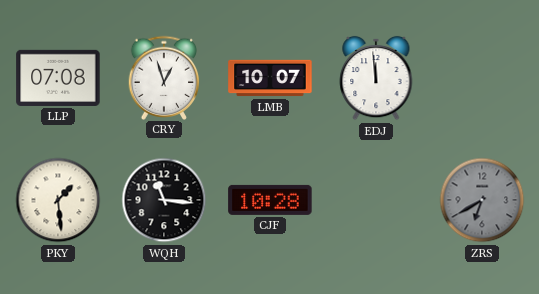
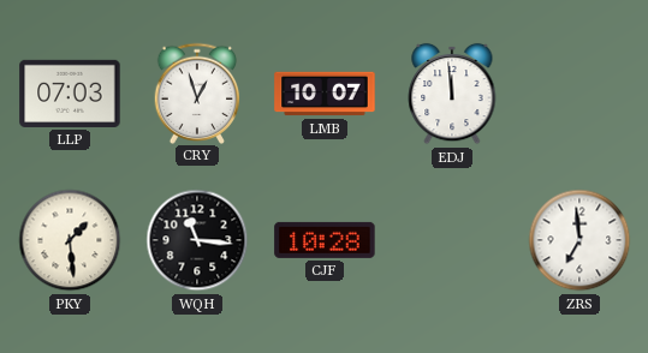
LLP: 07:08 -> 07:03 (70, 94)
ZRS: 6:40 -> 6:59 (579, 240)
ZRS dial: grey -> white (579, 240)
